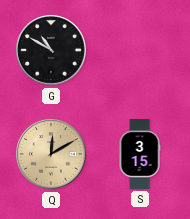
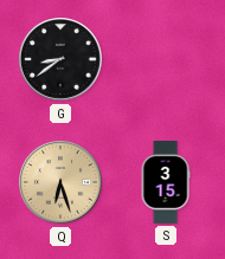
G: 10:50 -> 8:39 (62, 60)
Q: 12:10 -> 6:27 (62, 183)
